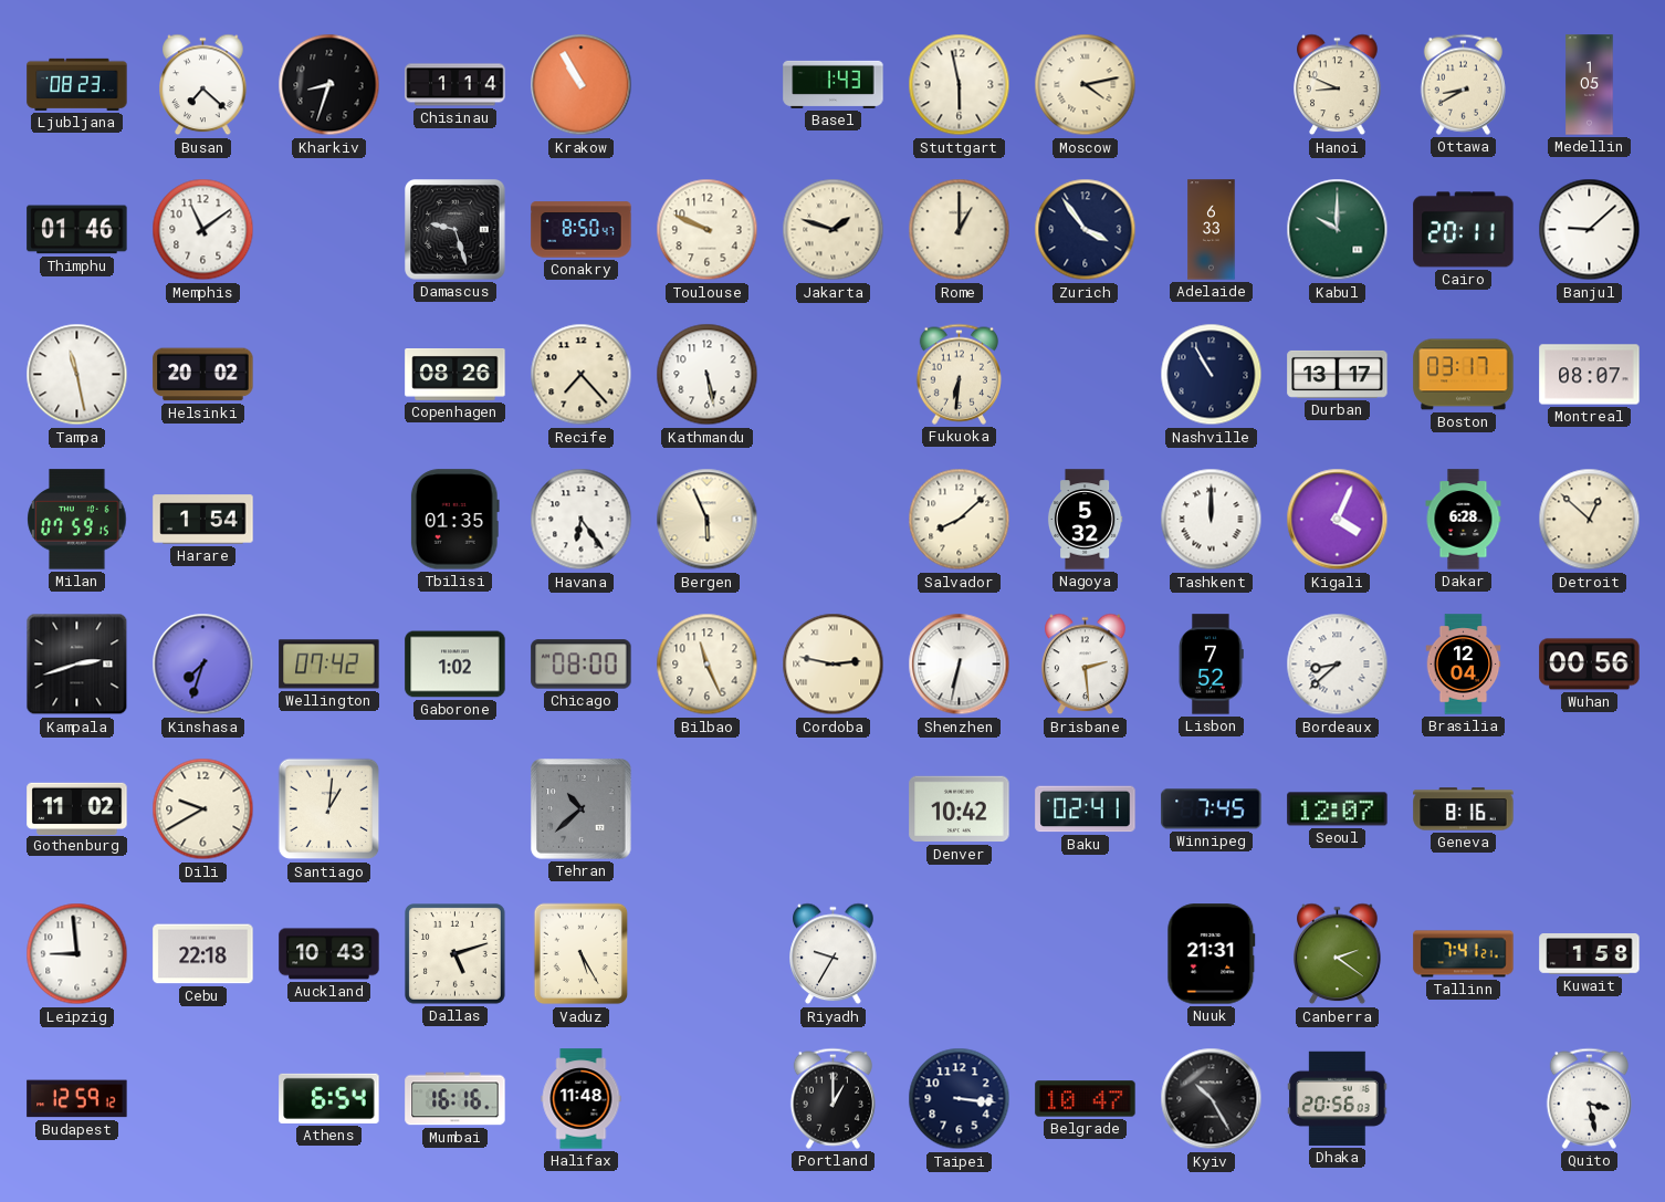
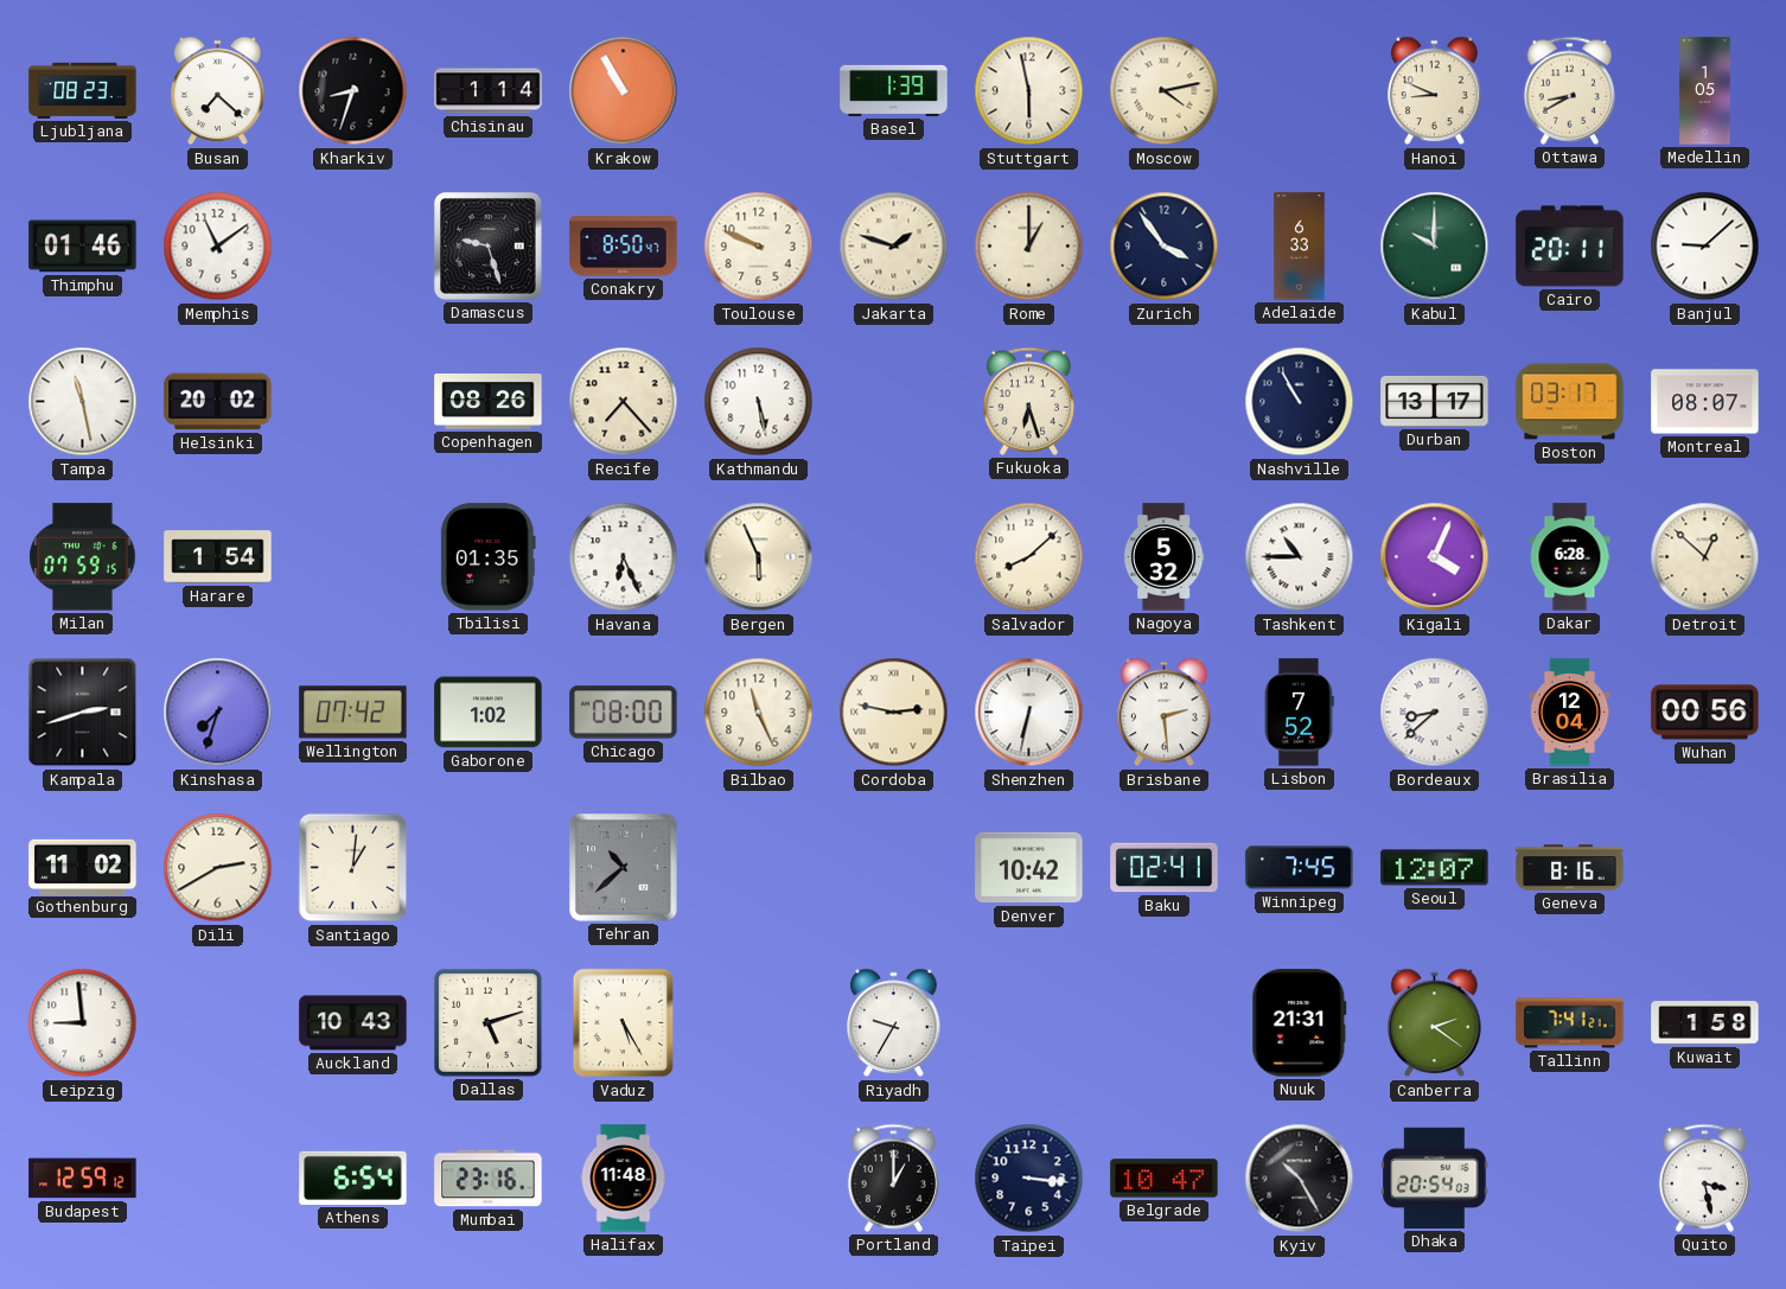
Basel: 1:43 -> 1:39 (894, 90)
Fukuoka: 6:31 -> 6:27 (1028, 401)
Havana: 6:24 -> 6:26 (624, 557)
Tashkent: 12:00 -> 10:45 (1300, 557)
Dili: 9:40 -> 2:40 (218, 868)
Cebu: 22:18 -> none (203, 954)
Mumbai: 16:16 -> 23:16 (489, 1179)
Dhaka: 20:56 -> 20:54 (1435, 1178)
